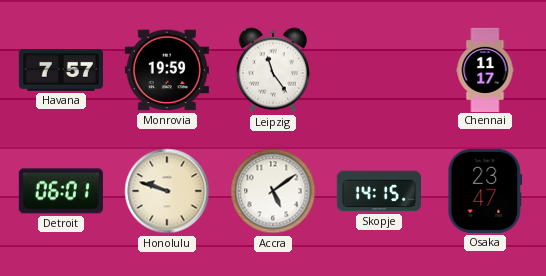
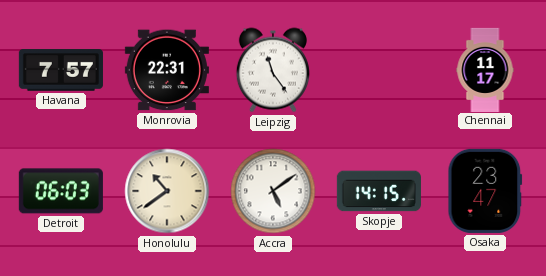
Monrovia: 19:59 -> 22:31 (167, 70)
Detroit: 06:01 -> 06:03 (61, 191)
Honolulu: 9:48 -> 10:39 (167, 191)
